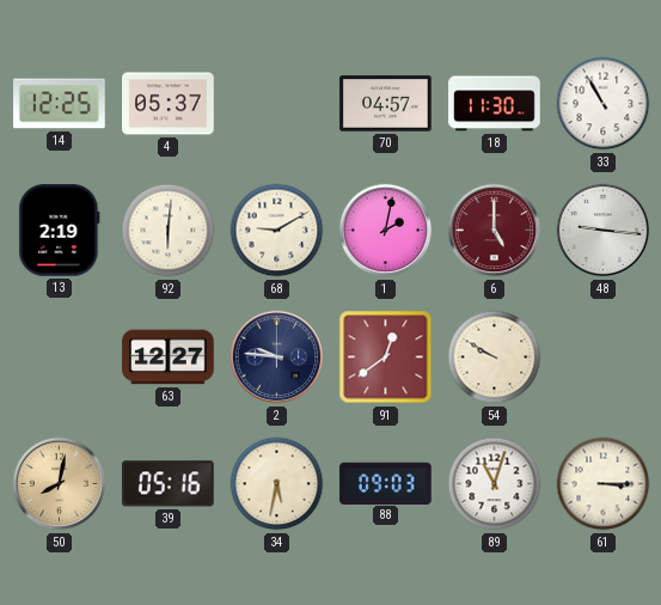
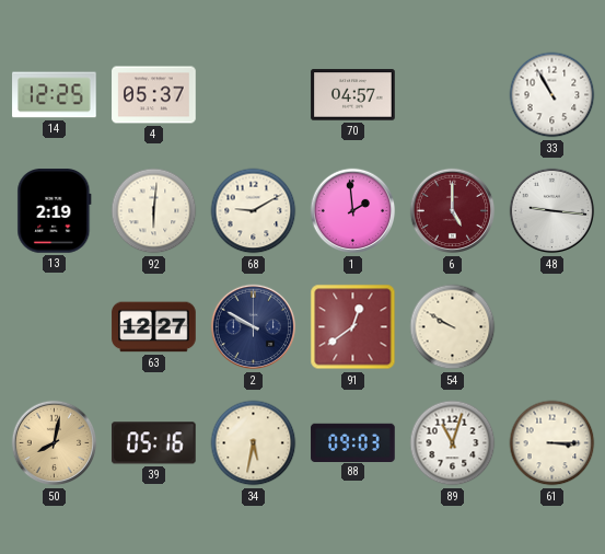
18: 11:30 -> none (495, 104)
1: 2:02 -> 1:59 (353, 211)
2: 9:46 -> 9:50 (254, 327)
